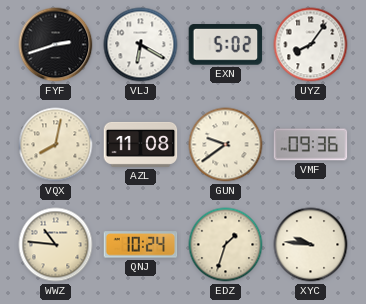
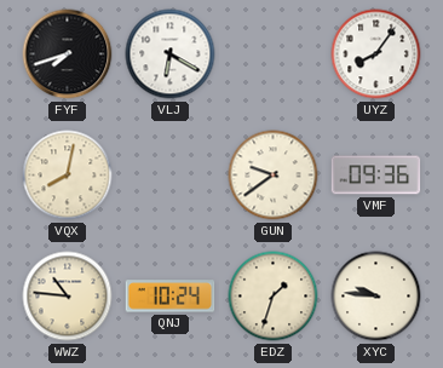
FYF: 2:42 -> 7:42 (68, 54)
EXN: 5:02 -> none (226, 45)
AZL: 11:08 -> none (141, 144)
